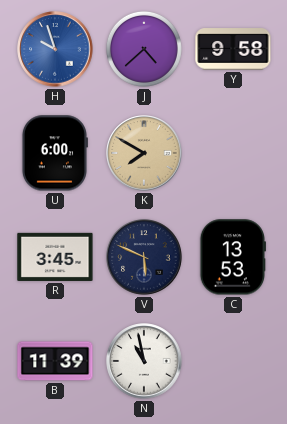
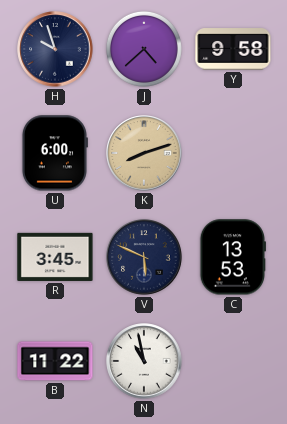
H dial: blue -> navy (55, 49)
K: 7:50 -> 8:12 (144, 153)
B: 11:39 -> 11:22 (55, 361)
